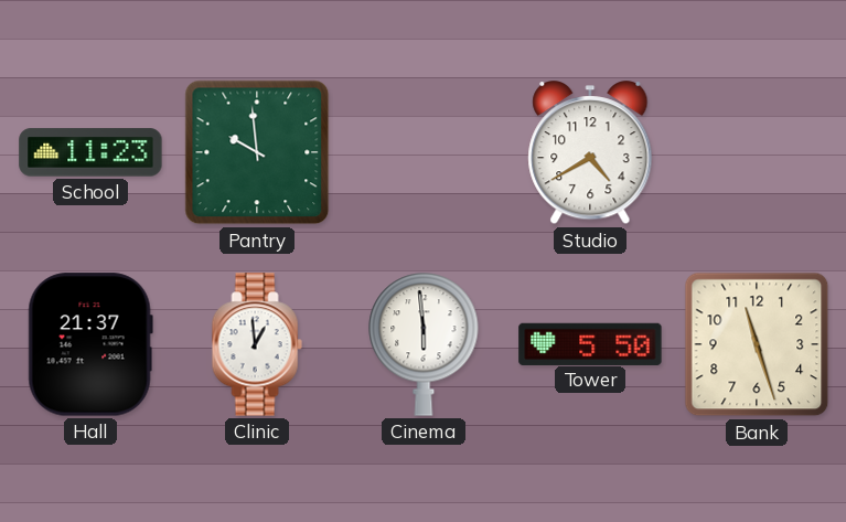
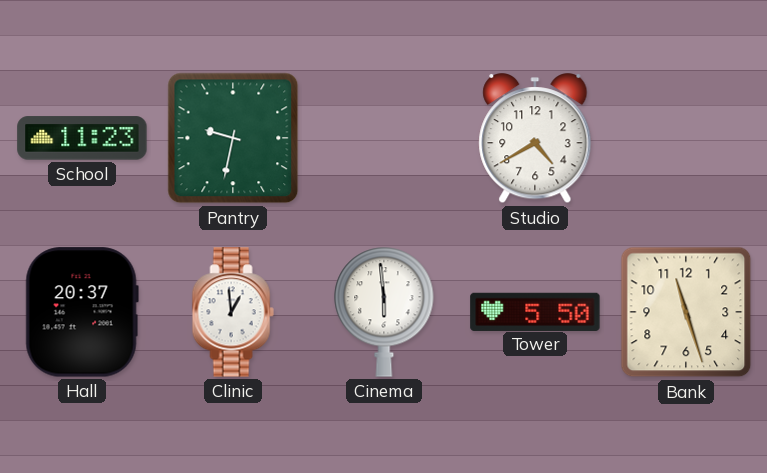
Pantry: 9:59 -> 9:32 (233, 138)
Hall: 21:37 -> 20:37 (82, 312)
